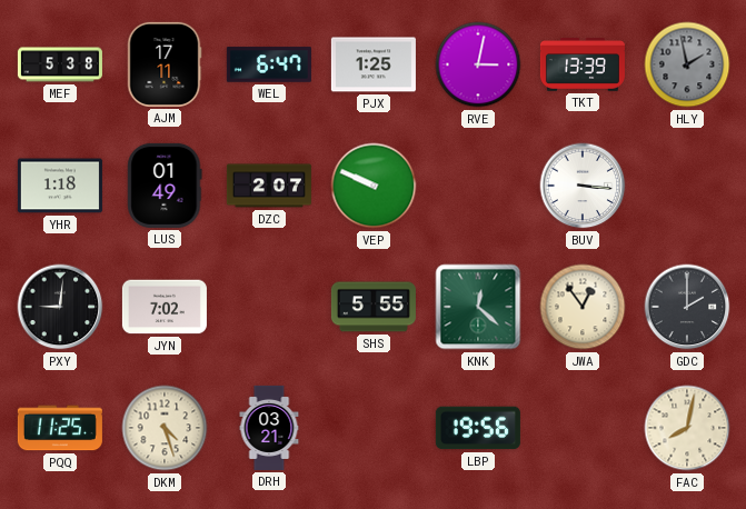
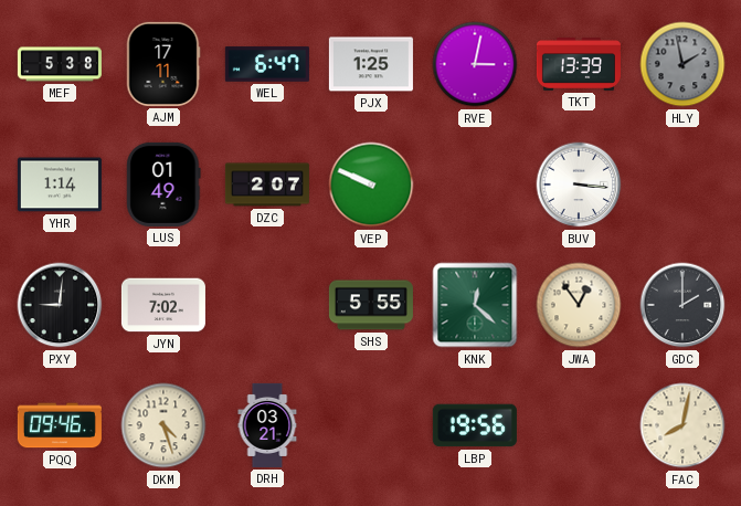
YHR: 1:18 -> 1:14 (60, 185)
PQQ: 11:25 -> 09:46 (60, 425)
